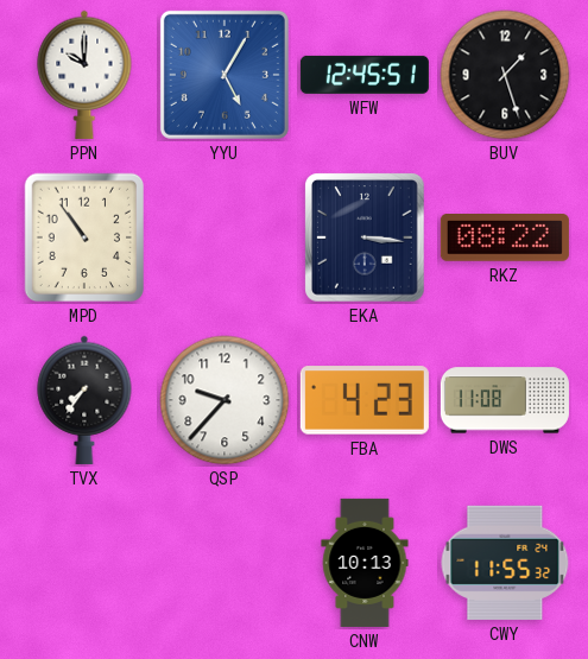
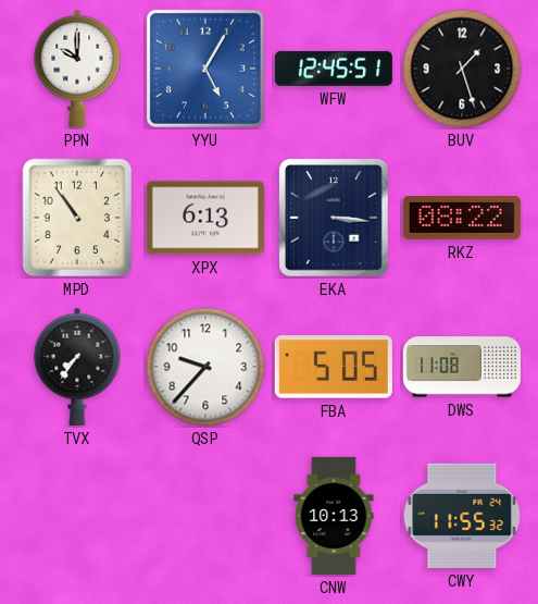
XPX: none -> 6:13 (205, 218)
FBA: 4:23 -> 5:05 (334, 367)
